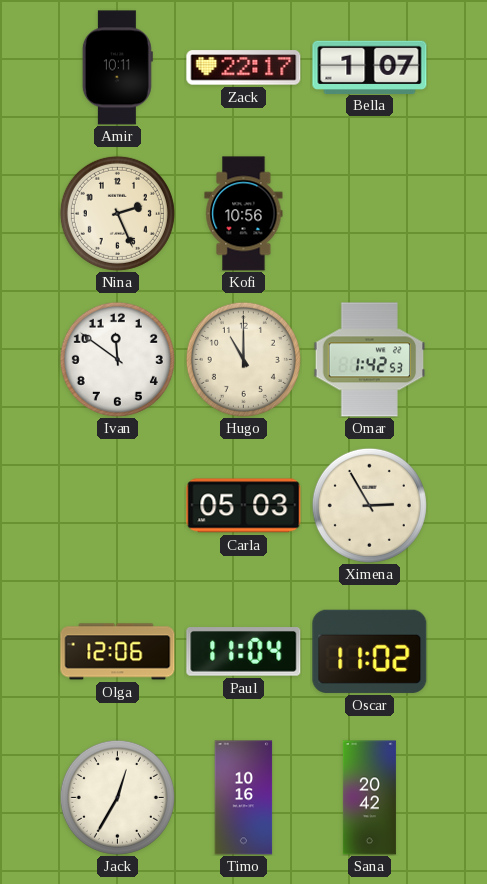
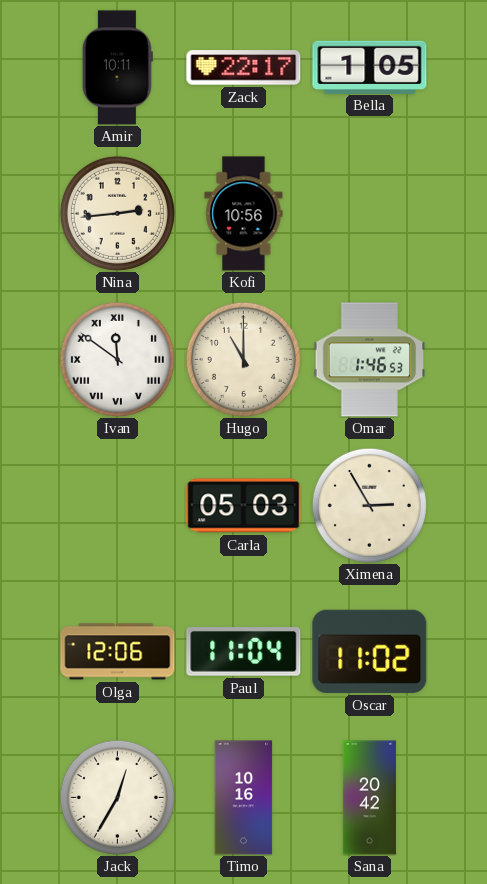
Bella: 1:07 -> 1:05 (370, 67)
Nina: 2:26 -> 2:44 (117, 213)
Ivan numerals: Arabic -> Roman (117, 359)
Omar: 1:42 -> 1:46 (370, 360)
